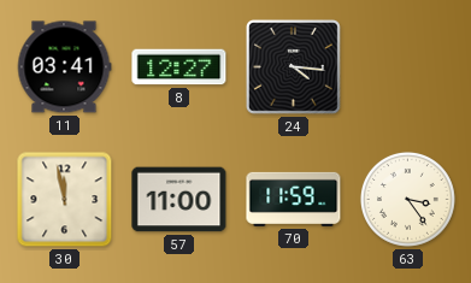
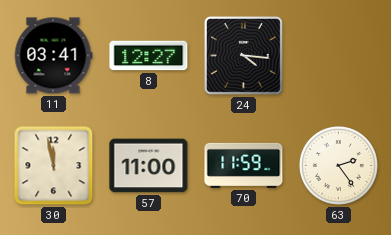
63: 3:24 -> 2:24 (338, 165)
